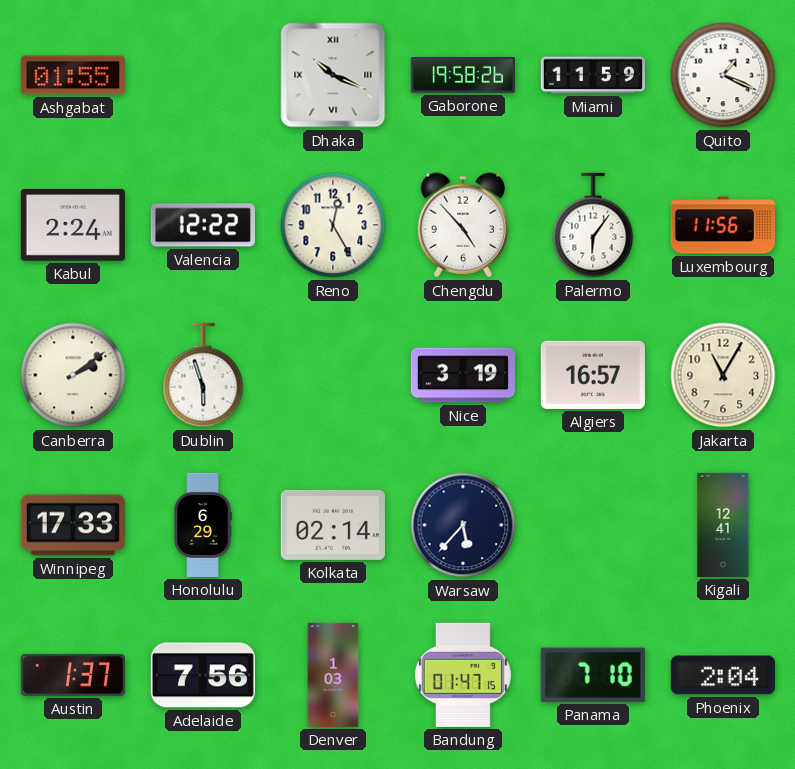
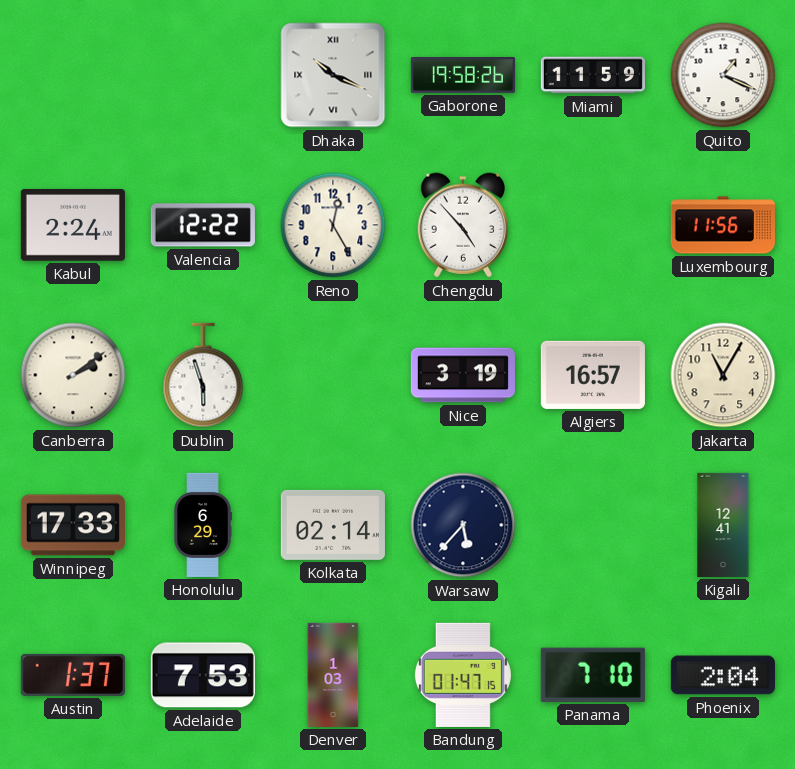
Ashgabat: 01:55 -> none (73, 75)
Palermo: 6:06 -> none (593, 225)
Adelaide: 7:56 -> 7:53 (203, 675)
